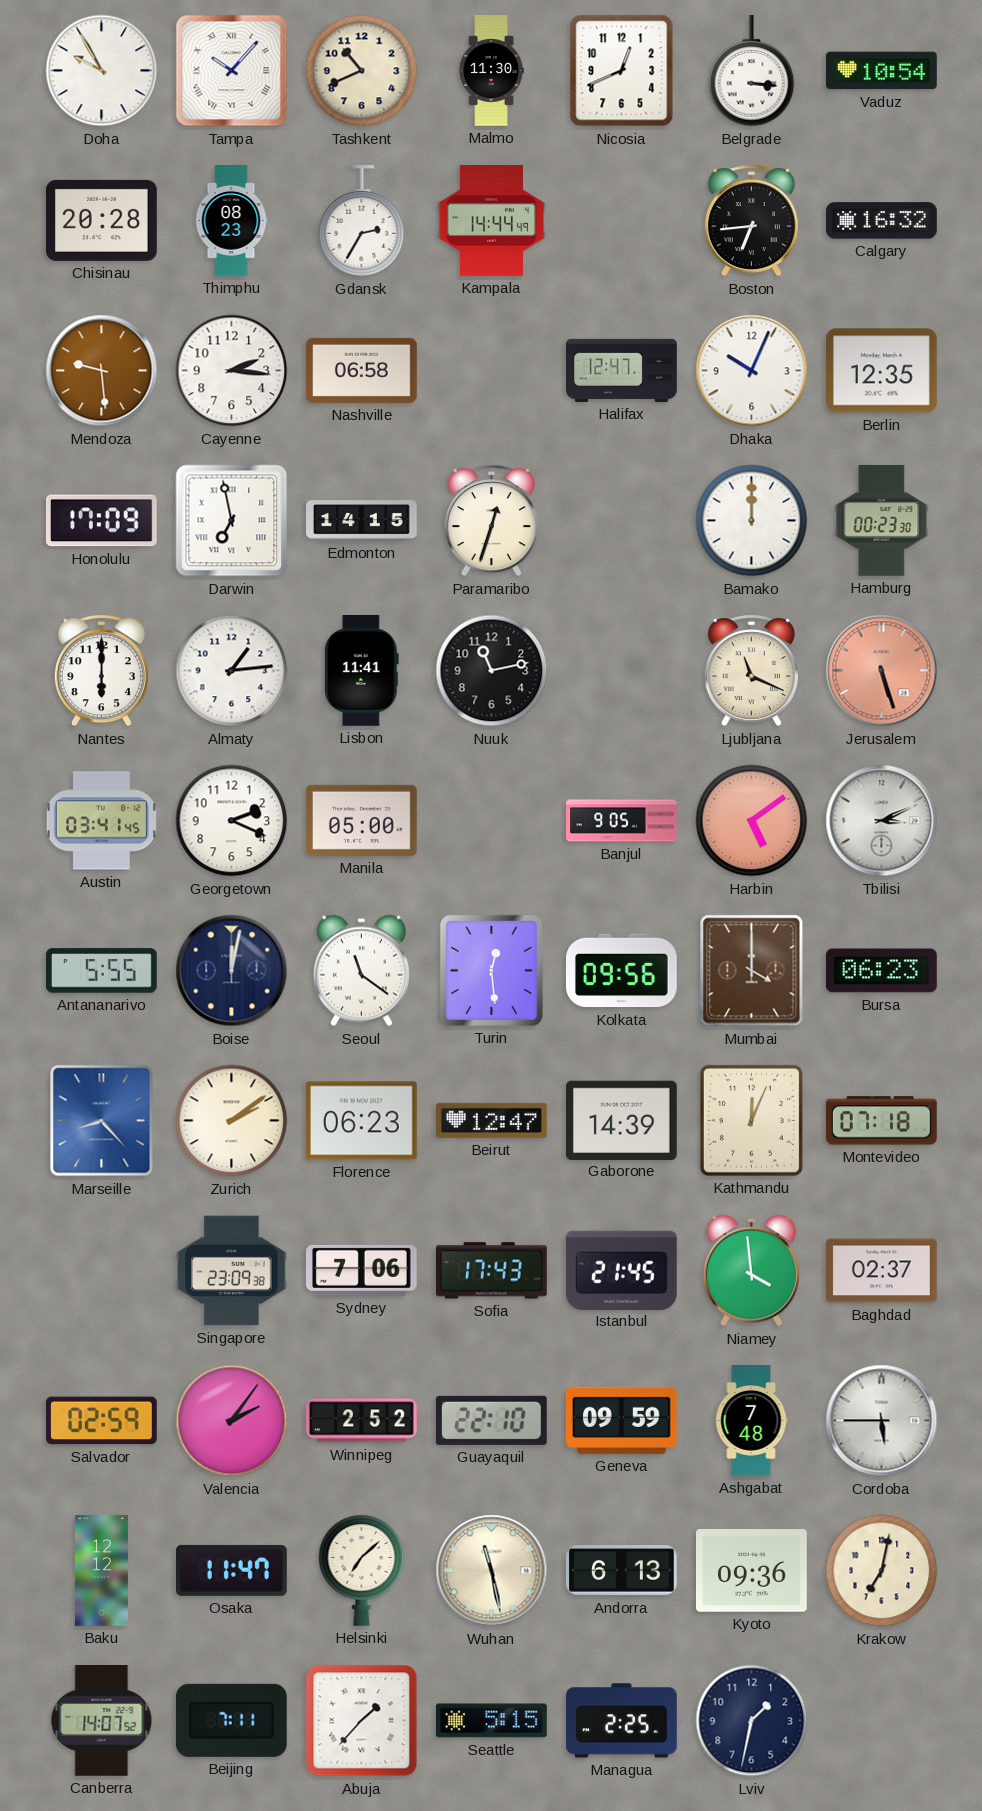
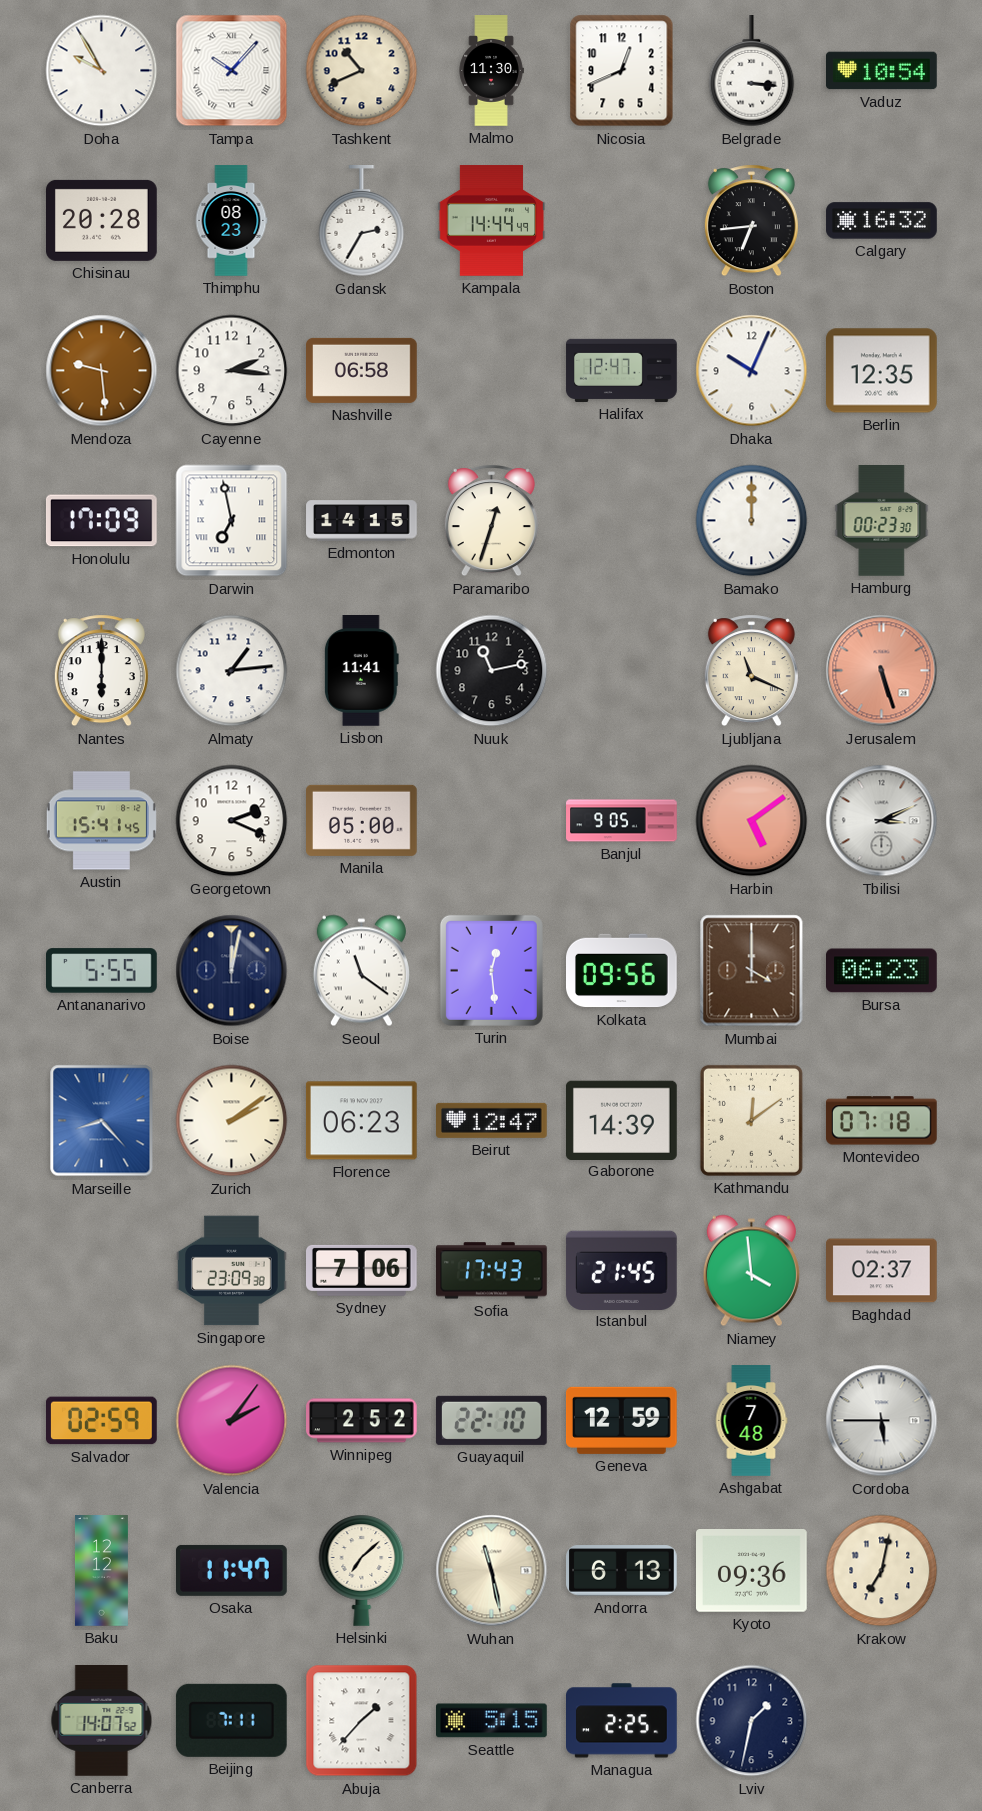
Austin: 03:41 -> 15:41 (101, 821)
Kathmandu: 12:04 -> 12:09 (751, 1120)
Geneva: 09:59 -> 12:59 (621, 1420)
